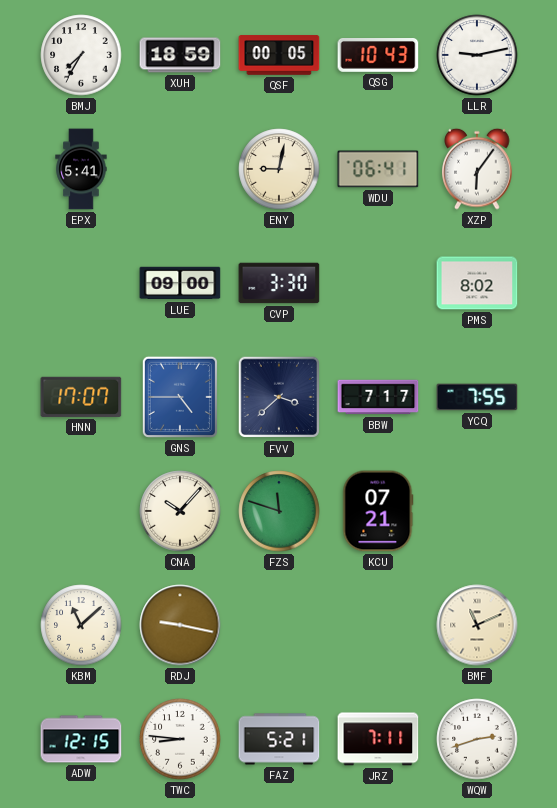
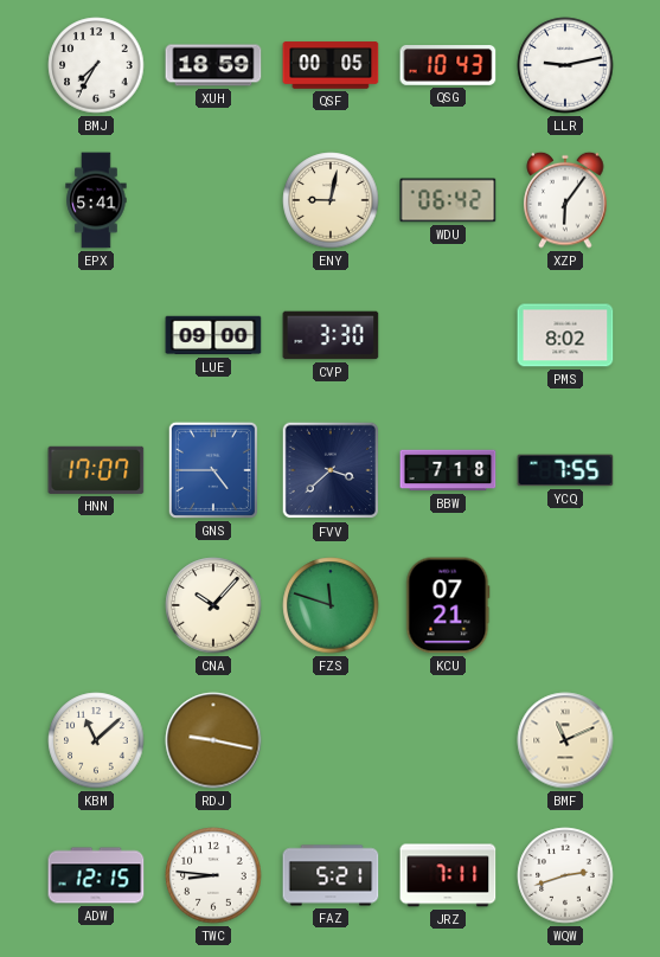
WDU: 06:41 -> 06:42 (448, 200)
BBW: 7:17 -> 7:18 (448, 470)
